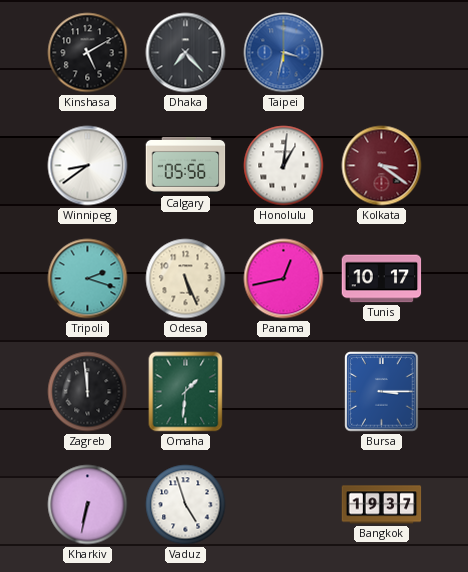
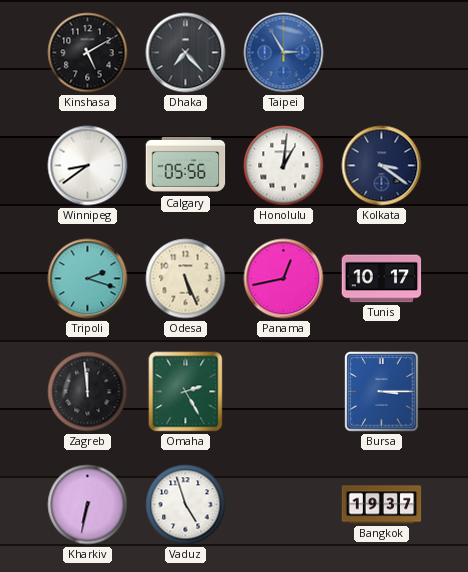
Taipei: 3:32 -> 2:55 (284, 53)
Kolkata dial: burgundy -> navy (382, 166)
Omaha: 1:31 -> 2:25 (186, 392)
